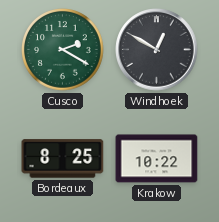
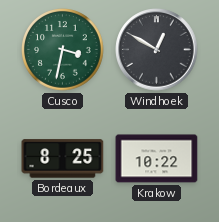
Cusco: 2:20 -> 3:32 (63, 50)
